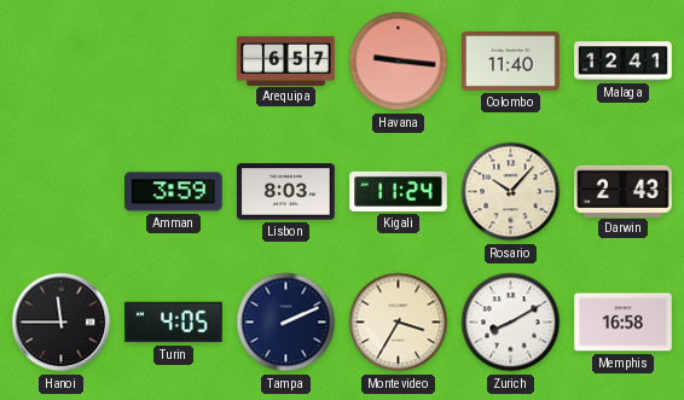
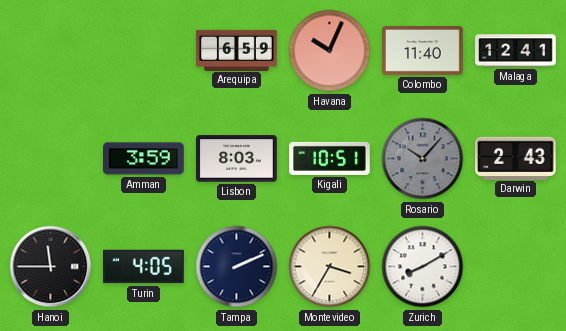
Arequipa: 6:57 -> 6:59 (237, 50)
Havana: 9:16 -> 10:04 (330, 51)
Kigali: 11:24 -> 10:51 (330, 158)
Rosario dial: cream -> grey (423, 159)
Memphis: 16:58 -> none (624, 323)
